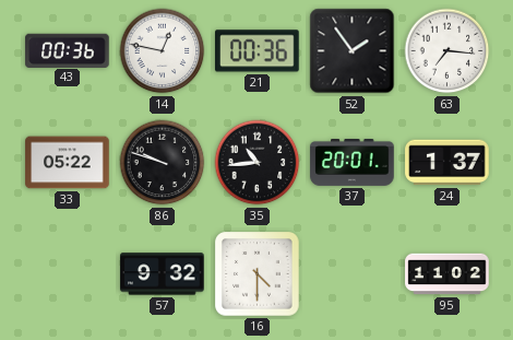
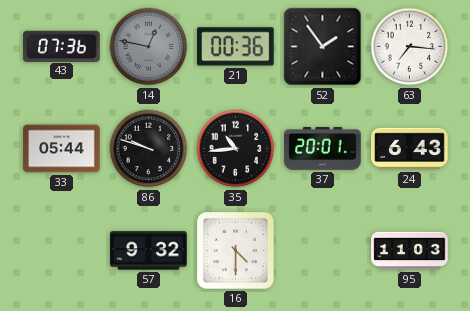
43: 00:36 -> 07:36 (62, 46)
14 dial: white -> grey (149, 47)
33: 05:22 -> 05:44 (62, 149)
24: 1:37 -> 6:43 (410, 149)
95: 11:02 -> 11:03 (410, 251)
